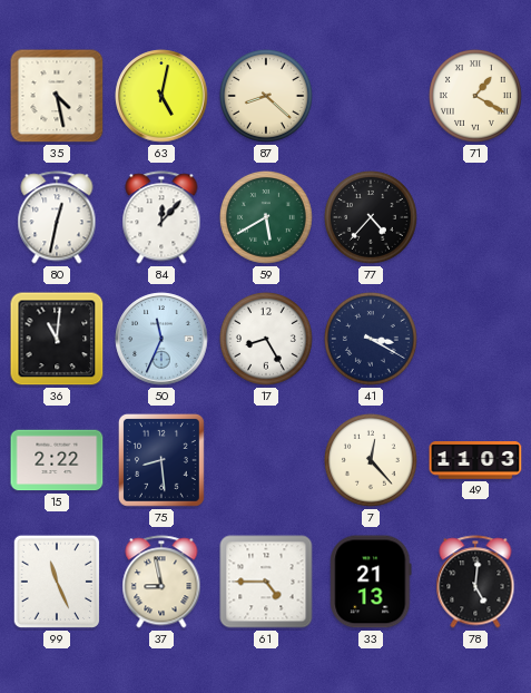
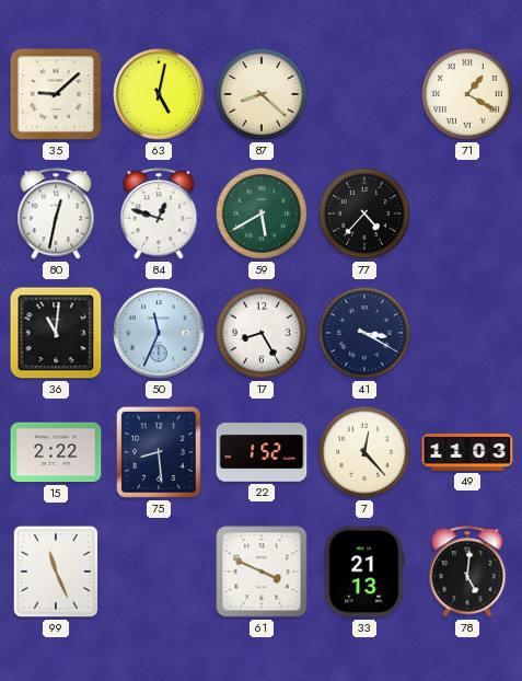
35: 4:28 -> 9:08 (56, 94)
84: 12:07 -> 12:48 (159, 213)
22: none -> 1:52 (262, 452)
37: 8:58 -> none (161, 582)
61: 4:45 -> 3:49 (262, 572)
